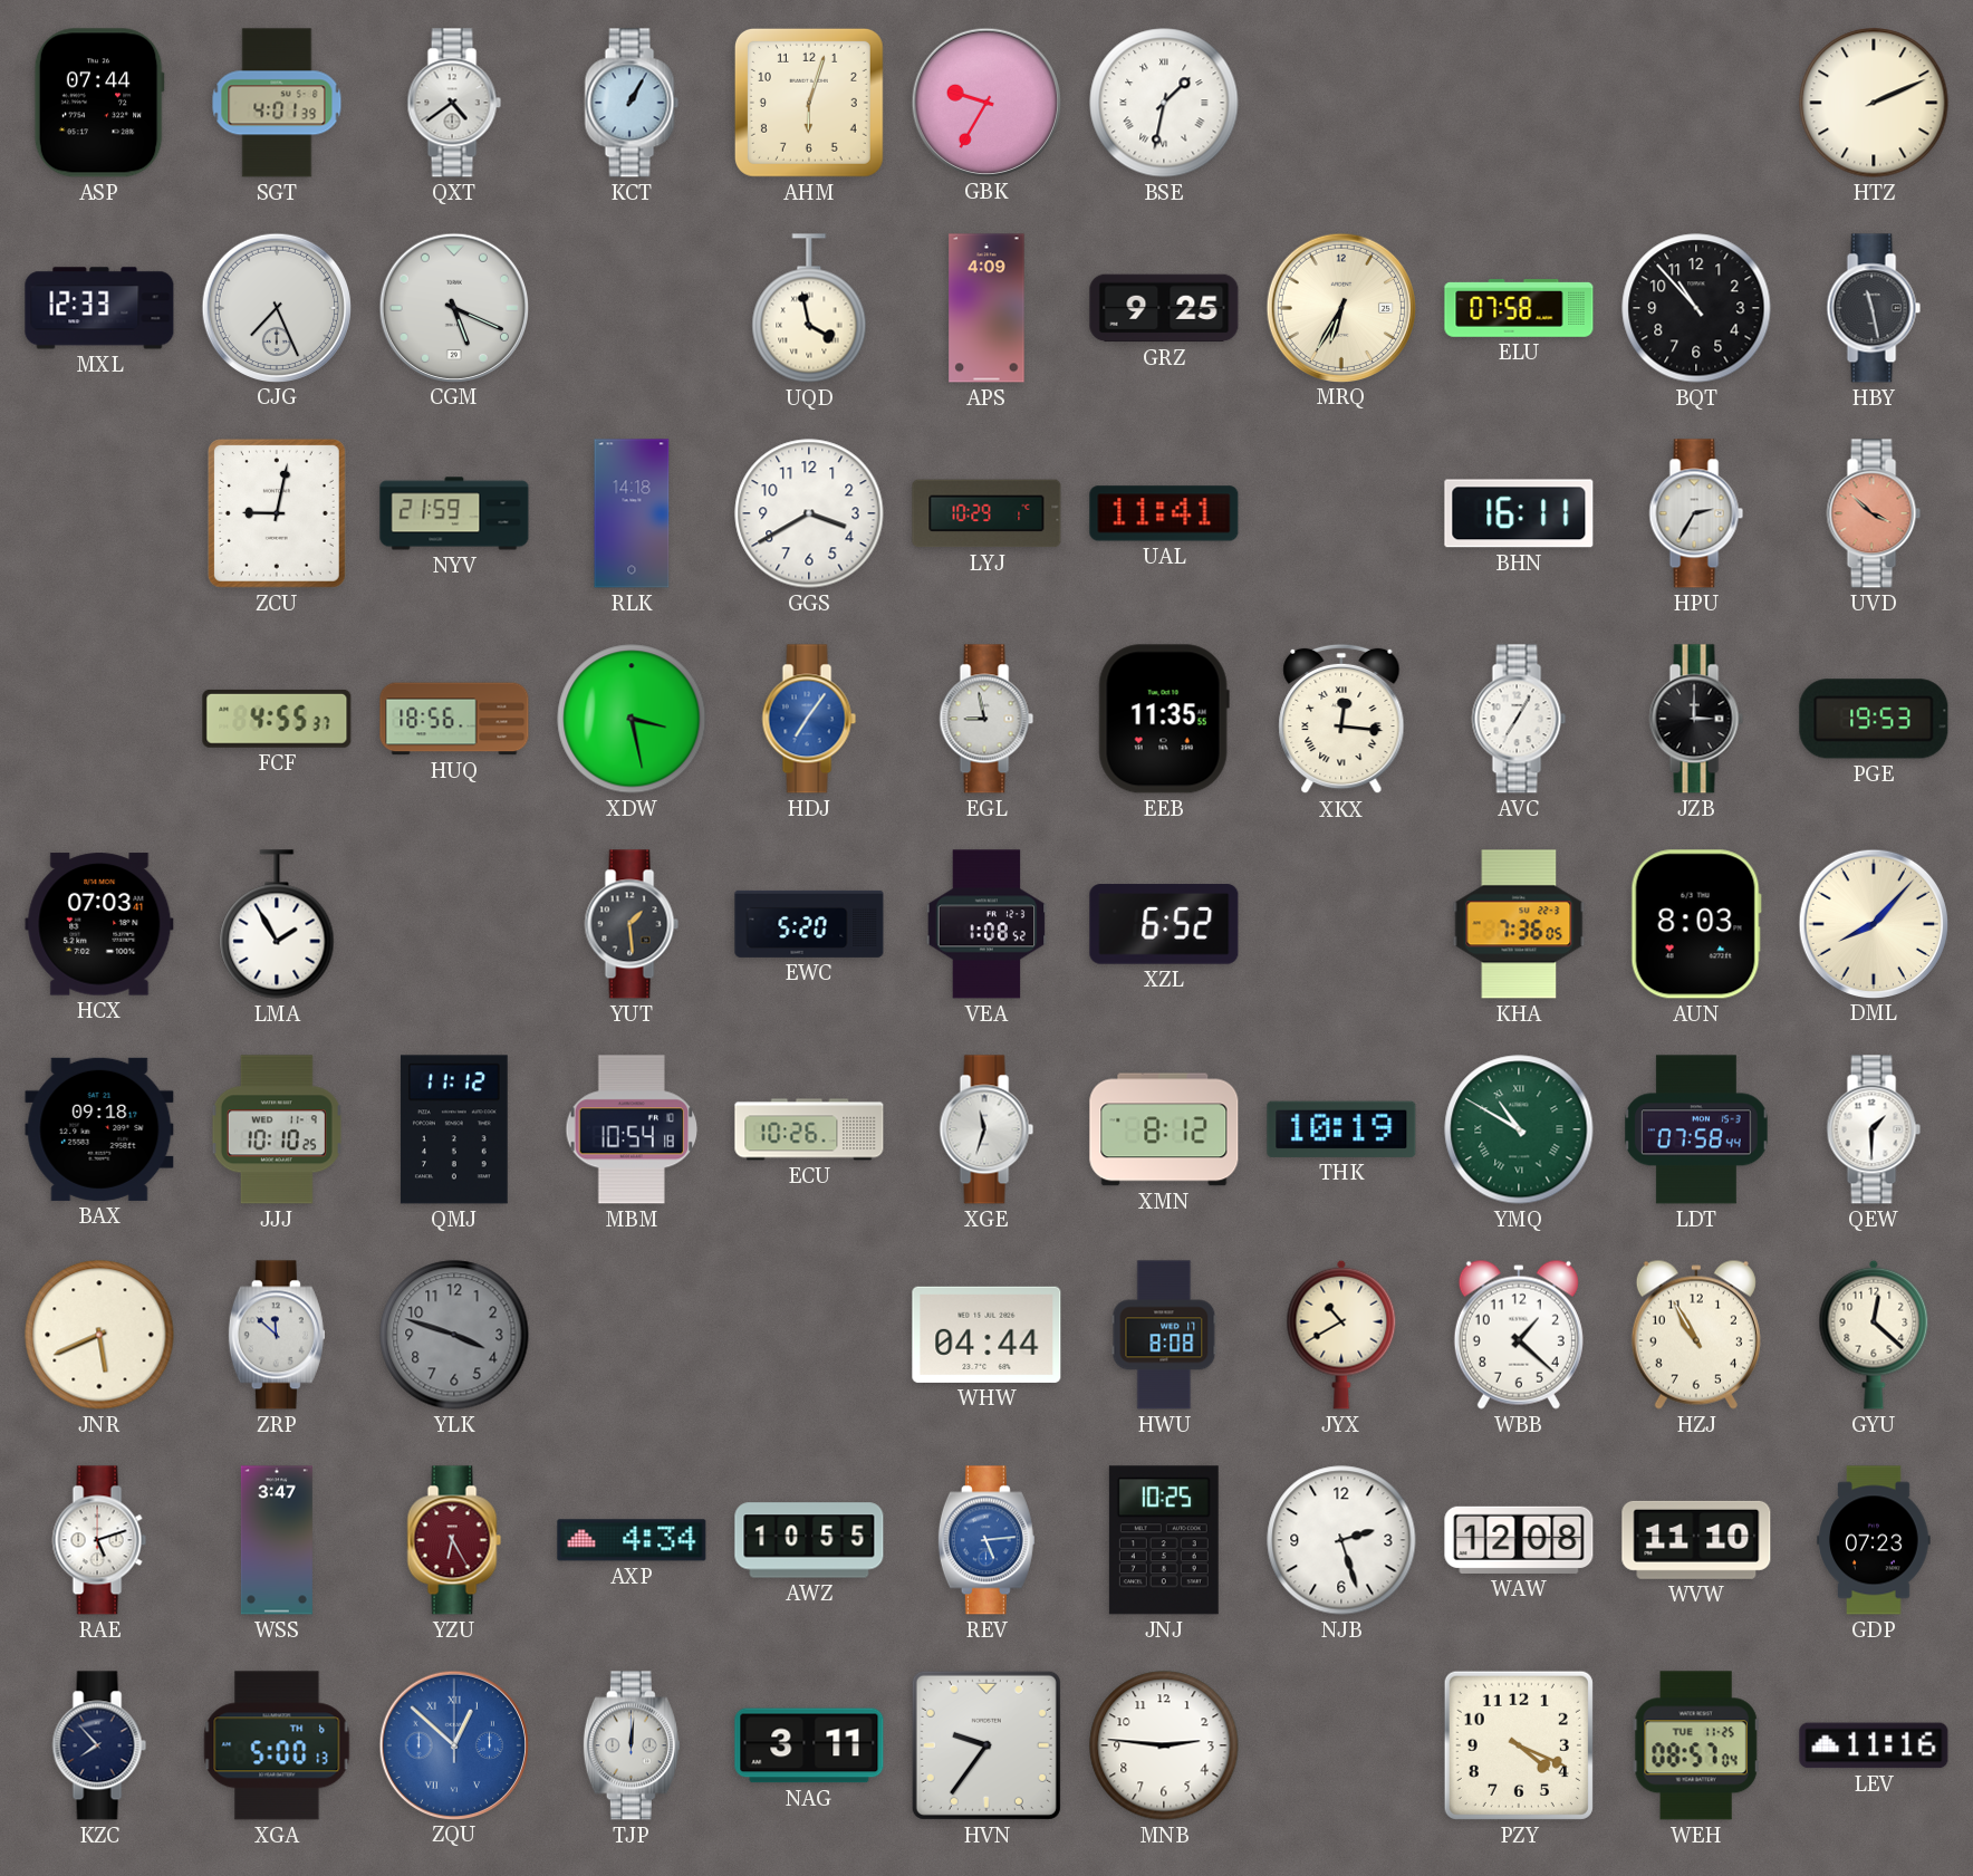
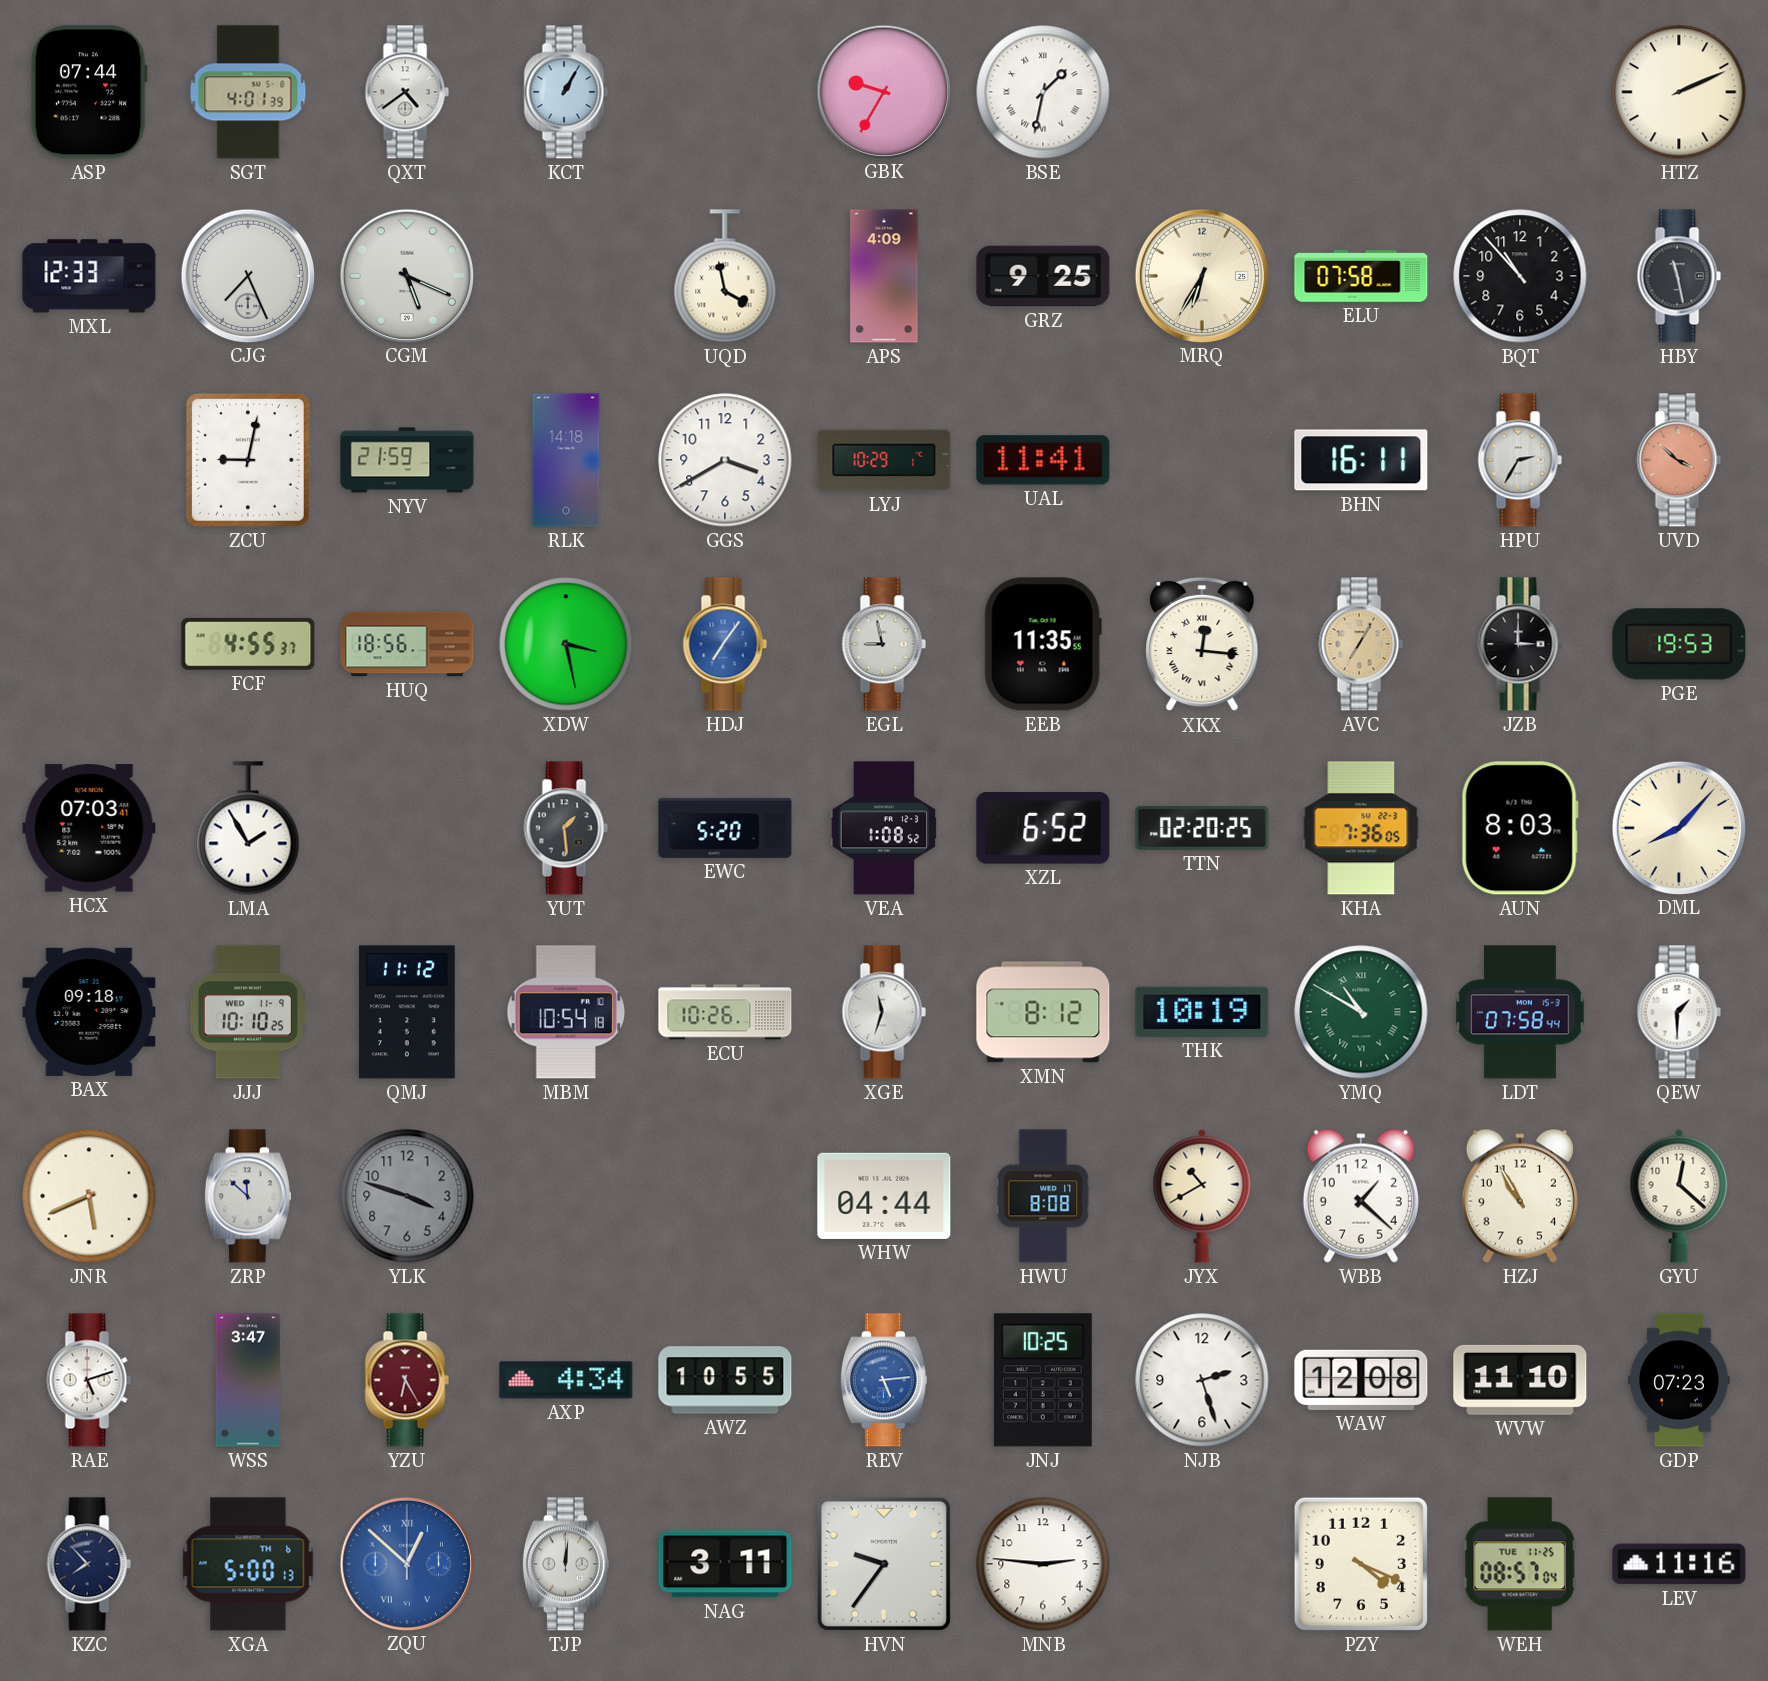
AHM: 6:03 -> none (809, 103)
AVC dial: white -> champagne (1361, 644)
TTN: none -> 02:20 (1202, 828)
